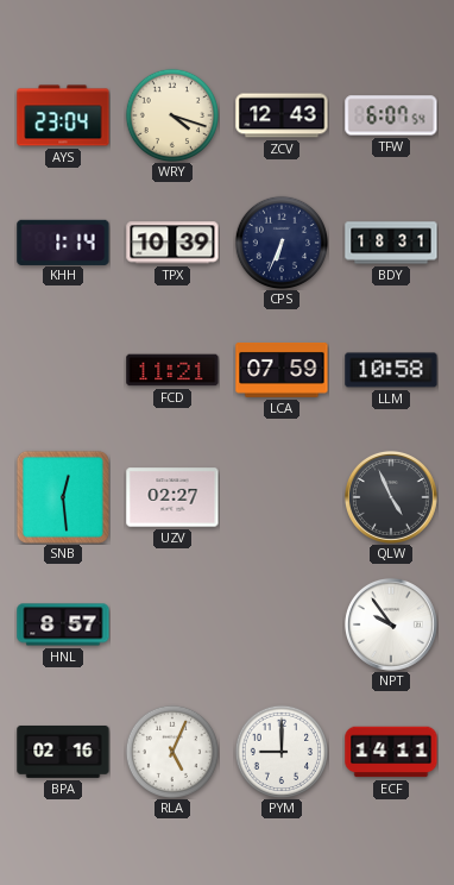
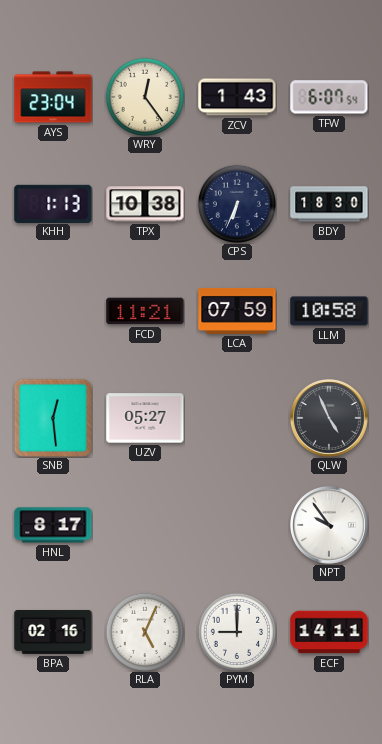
WRY: 4:18 -> 12:24 (144, 96)
ZCV: 12:43 -> 1:43 (237, 97)
KHH: 1:14 -> 1:13 (53, 203)
TPX: 10:39 -> 10:38 (145, 204)
BDY: 18:31 -> 18:30 (329, 204)
UZV: 02:27 -> 05:27 (145, 418)
HNL: 8:57 -> 8:17 (53, 525)
